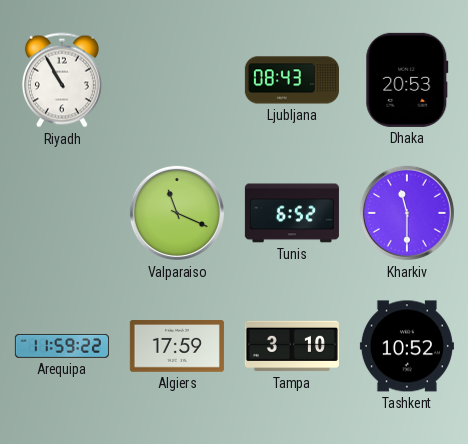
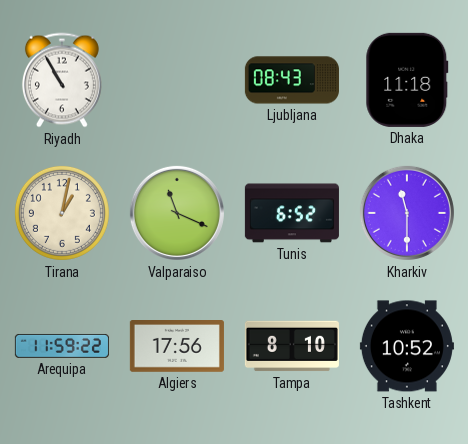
Dhaka: 20:53 -> 11:18 (407, 80)
Tirana: none -> 1:02 (62, 213)
Algiers: 17:59 -> 17:56 (177, 347)
Tampa: 3:10 -> 8:10 (292, 346)
